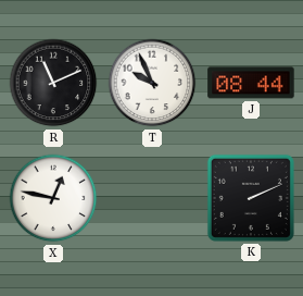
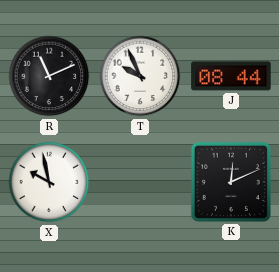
X: 12:47 -> 9:58 (49, 182)
K: 2:11 -> 12:11 (231, 182)
